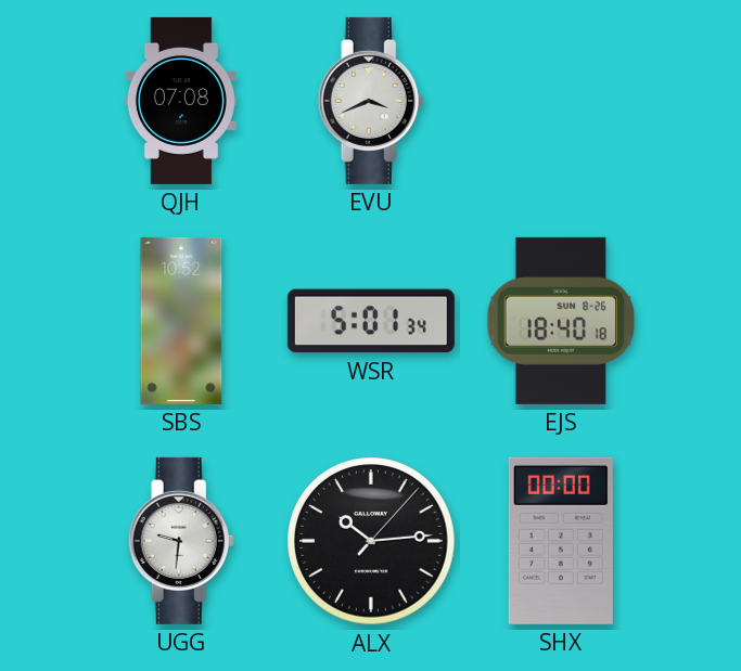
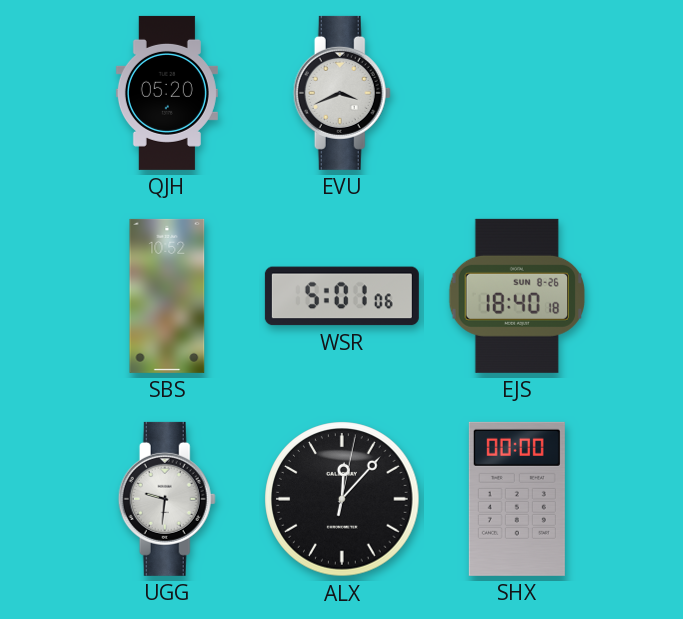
QJH: 07:08 -> 05:20 (167, 93)
WSR: 5:01:34 -> 5:01:06 (342, 296)
ALX: 10:14 -> 12:07 (342, 499)
